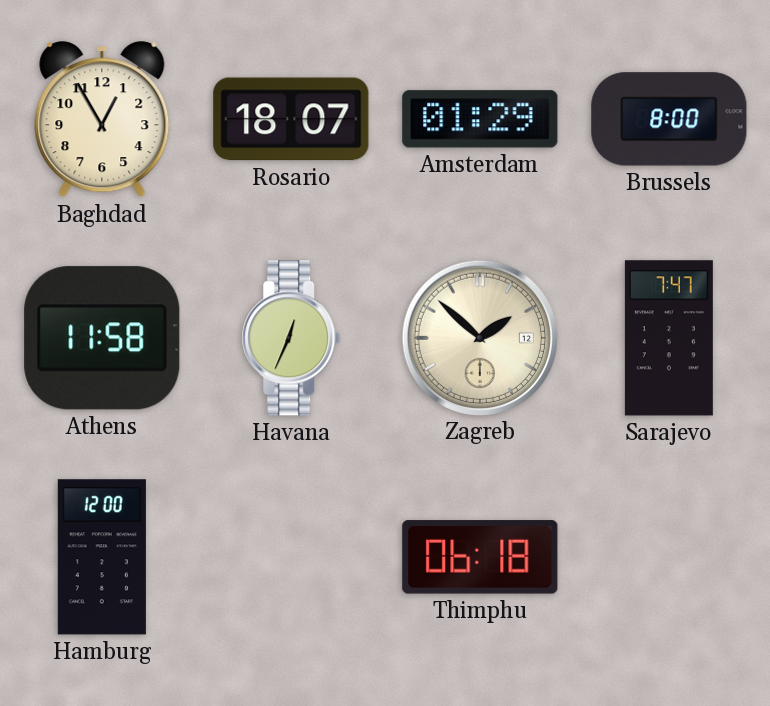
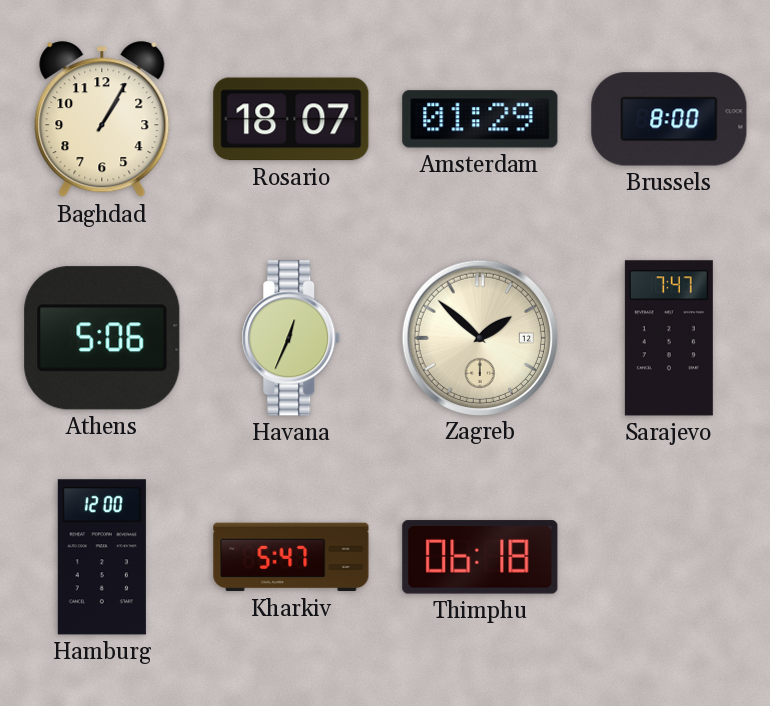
Baghdad: 12:55 -> 1:05 (102, 120)
Athens: 11:58 -> 5:06 (102, 338)
Kharkiv: none -> 5:47 (291, 557)
